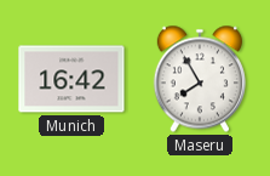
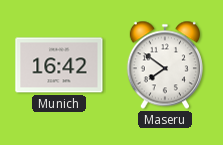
Maseru: 7:55 -> 7:51 (165, 65)
